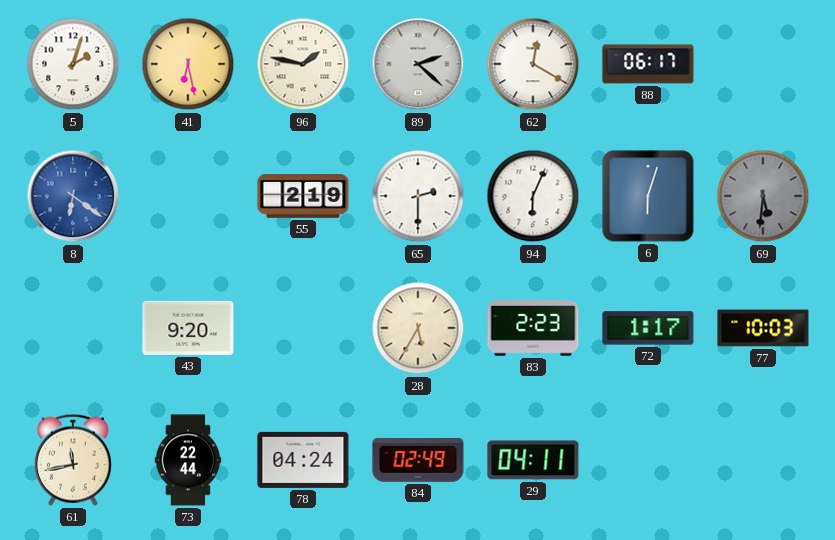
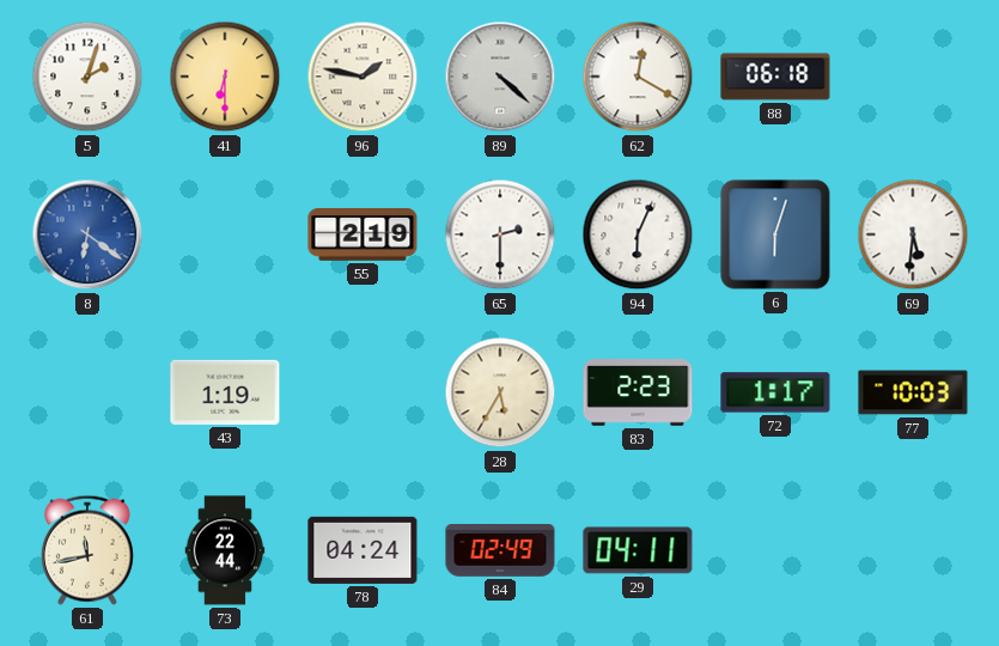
41: 6:28 -> 6:30 (225, 77)
89: 2:22 -> 4:22 (500, 77)
88: 06:17 -> 06:18 (775, 77)
69 dial: grey -> white (913, 234)
43: 9:20 -> 1:19 (225, 392)
